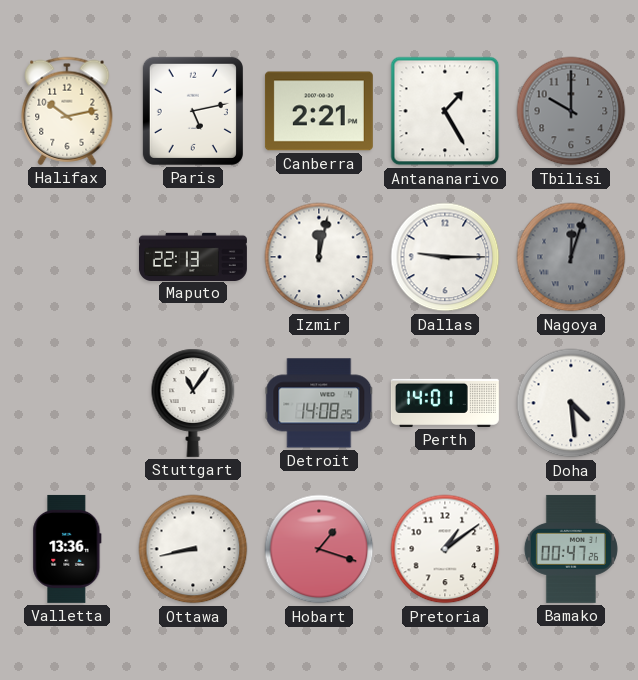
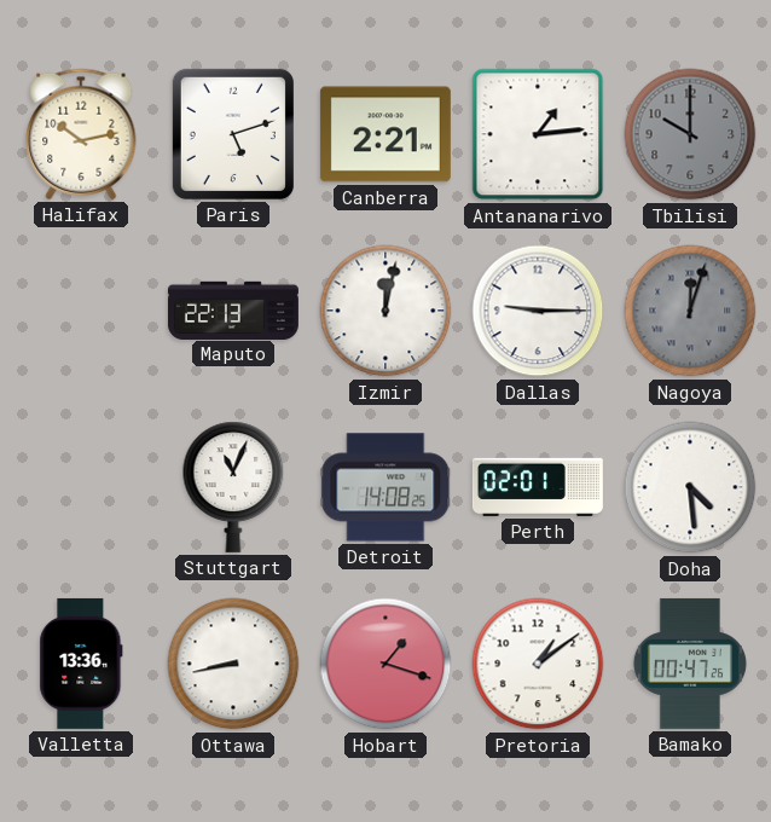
Paris: 5:13 -> 5:12 (233, 134)
Antananarivo: 1:25 -> 1:14 (538, 134)
Stuttgart: 11:06 -> 11:04 (233, 487)
Perth: 14:01 -> 02:01 (538, 487)
